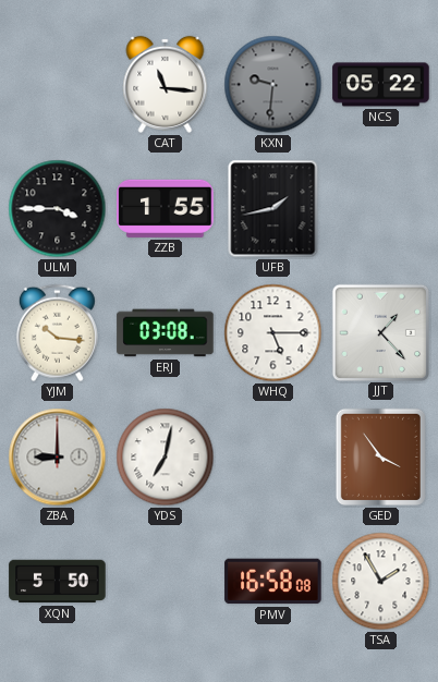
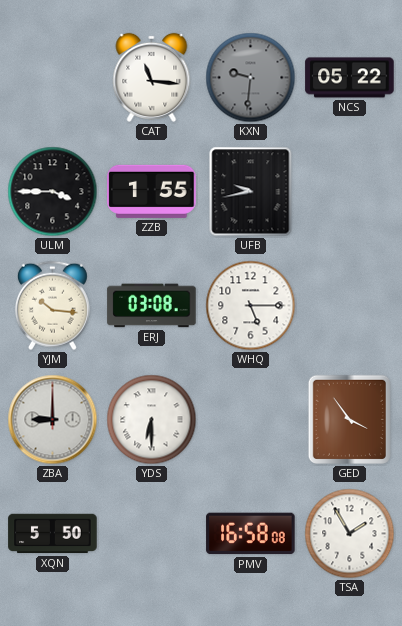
UFB: 1:43 -> 9:43 (251, 192)
JJT: 1:23 -> none (380, 332)
YDS: 7:02 -> 6:30 (152, 420)
